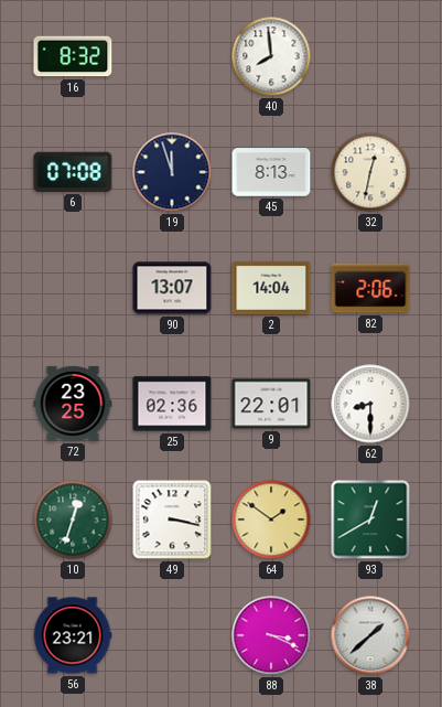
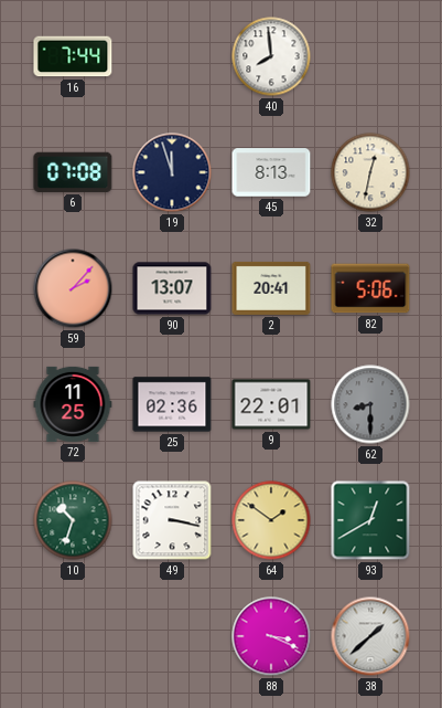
16: 8:32 -> 7:44 (73, 56)
59: none -> 2:07 (73, 288)
2: 14:04 -> 20:41 (271, 288)
82: 2:06 -> 5:06 (370, 288)
72: 23:25 -> 11:25 (73, 404)
62 dial: white -> grey (370, 404)
10: 12:33 -> 10:33 (73, 520)
56: 23:21 -> none (73, 635)
